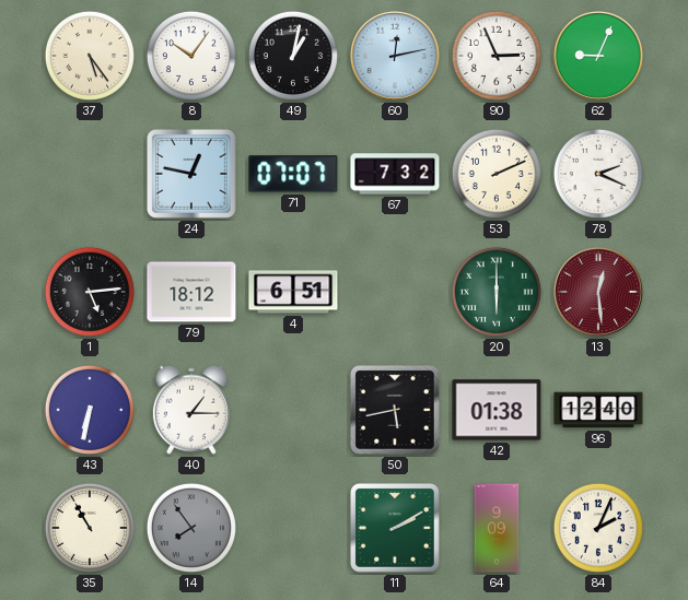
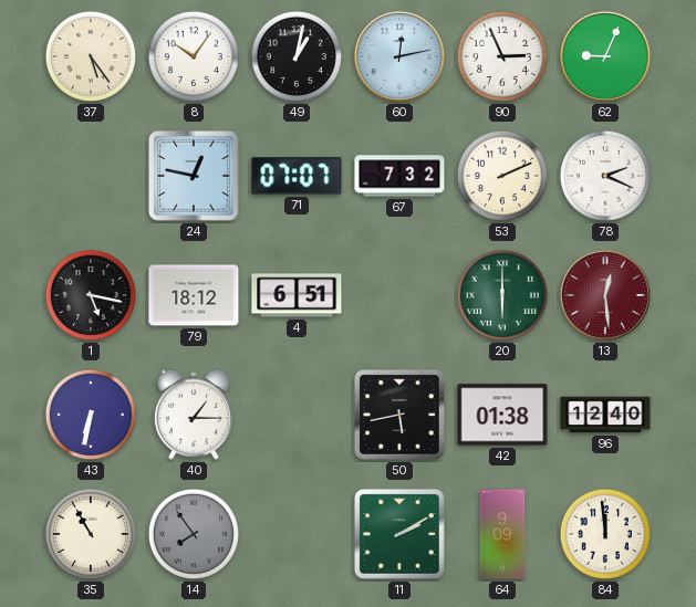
1: 5:14 -> 5:17 (91, 295)
84: 2:04 -> 11:59 (605, 534)
